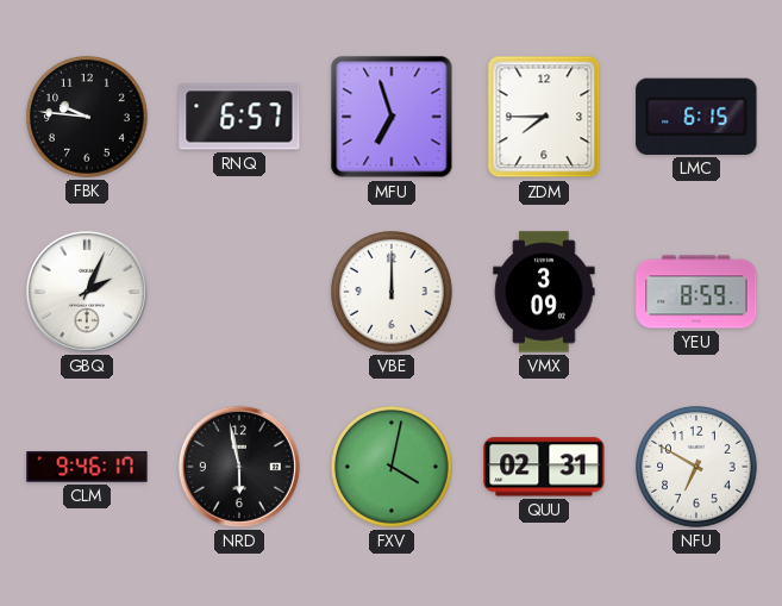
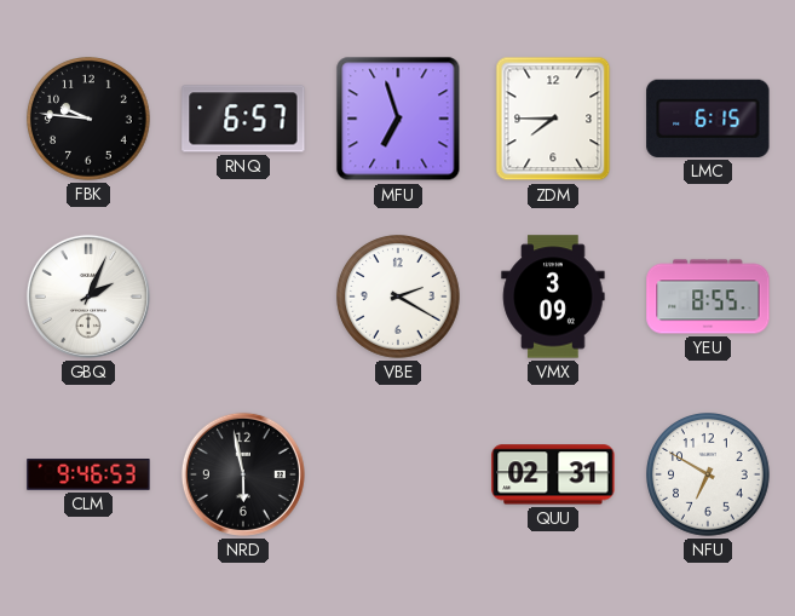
VBE: 12:00 -> 2:20 (399, 297)
YEU: 8:59 -> 8:55 (708, 297)
CLM: 9:46:17 -> 9:46:53 (88, 474)
FXV: 4:02 -> none (393, 467)
